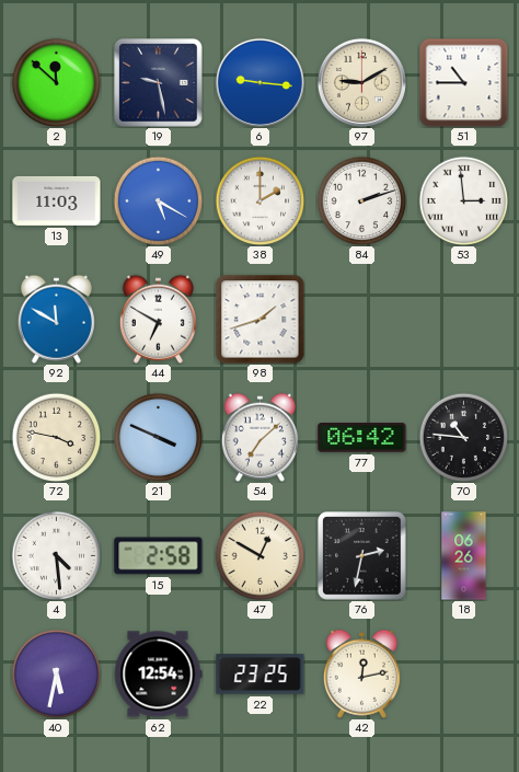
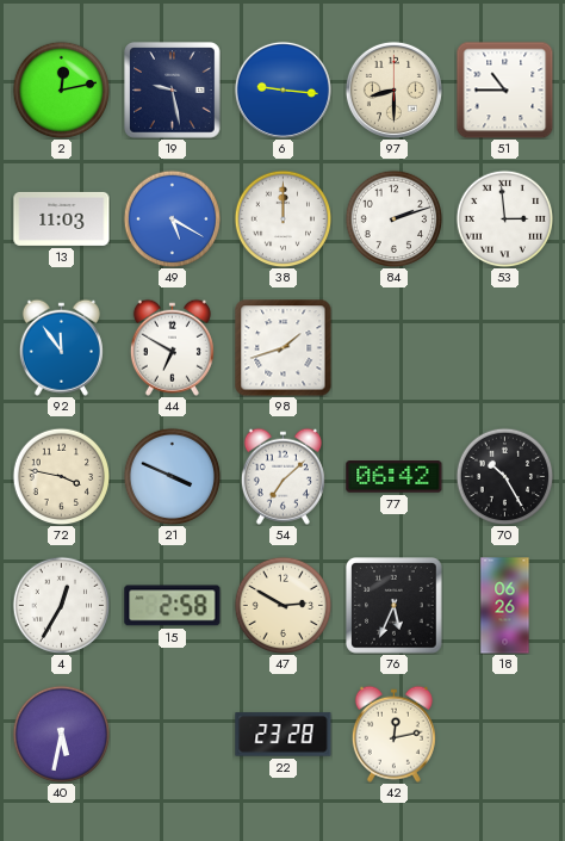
2: 11:52 -> 12:13 (61, 89)
97: 9:10 -> 8:30 (393, 89)
38: 2:00 -> 12:00 (282, 218)
92: 11:50 -> 11:54 (61, 347)
70: 10:46 -> 10:25 (504, 476)
4: 4:29 -> 12:35 (61, 605)
47: 12:50 -> 2:50 (282, 605)
76: 2:32 -> 5:34 (395, 606)
62: 12:54 -> none (158, 675)
22: 23:25 -> 23:28 (284, 735)
